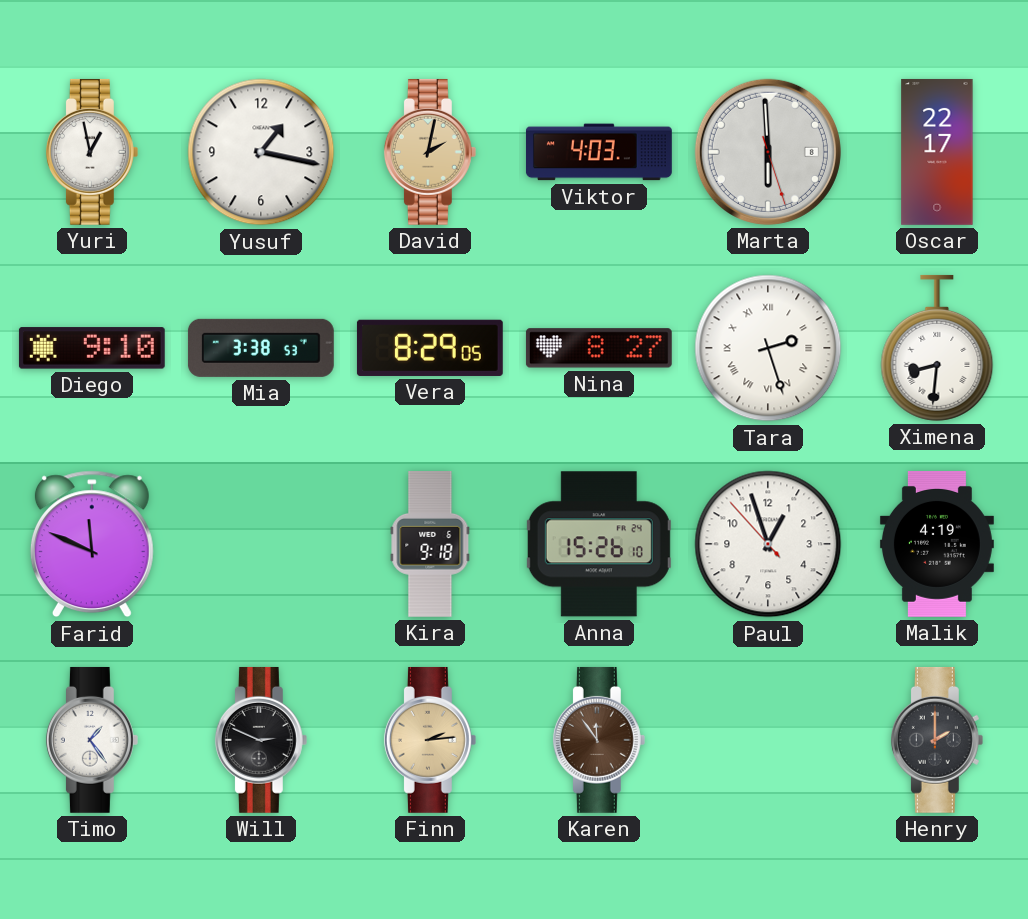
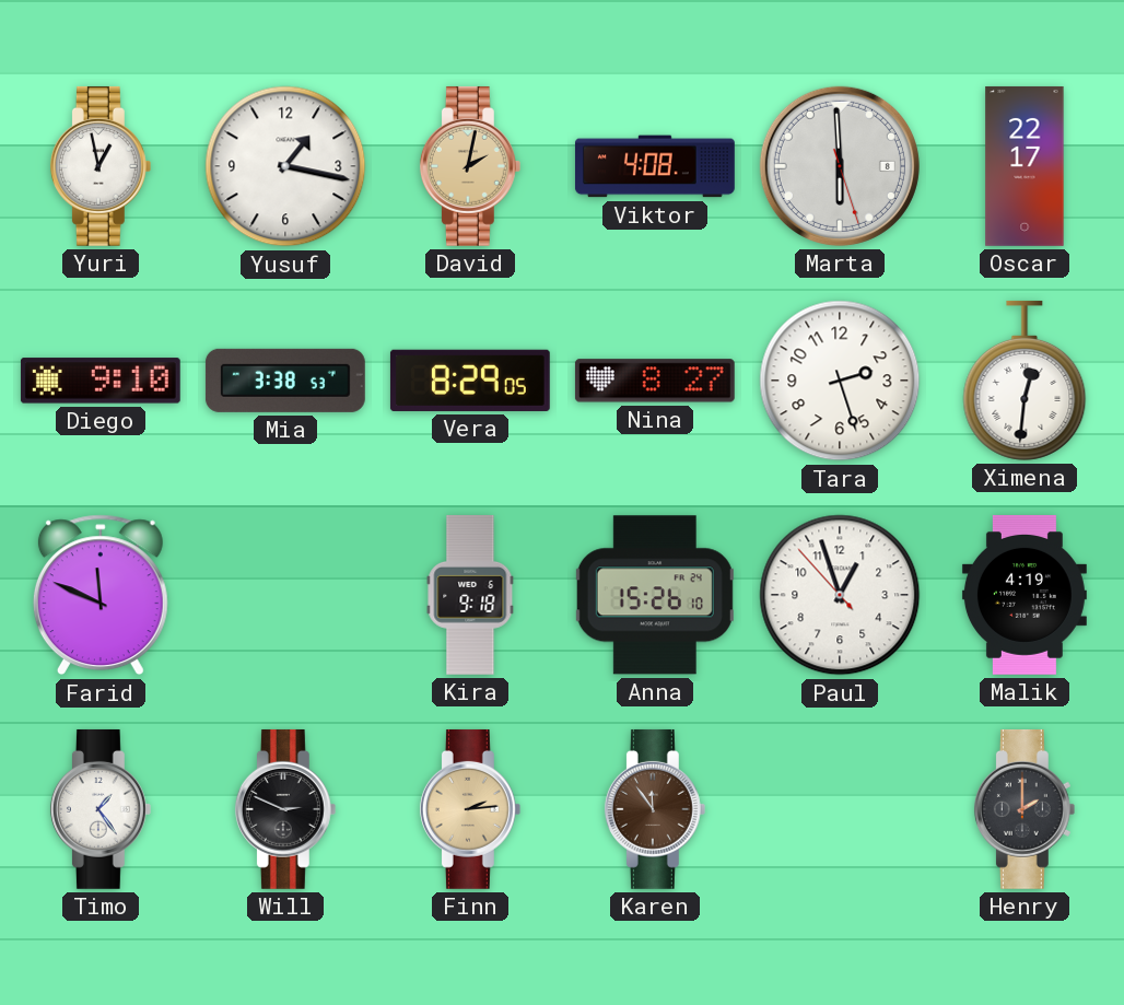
Viktor: 4:03 -> 4:08 (655, 166)
Tara numerals: Roman -> Arabic (840, 381)
Ximena: 8:31 -> 12:31 (1025, 381)
